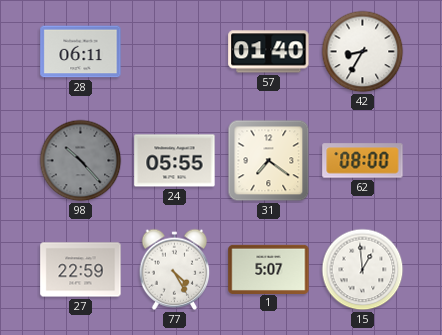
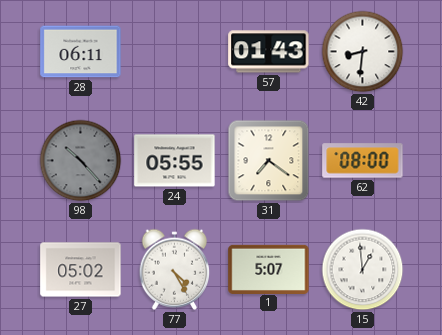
57: 01:40 -> 01:43 (269, 52)
42: 8:35 -> 8:31 (363, 52)
27: 22:59 -> 05:02 (81, 270)
